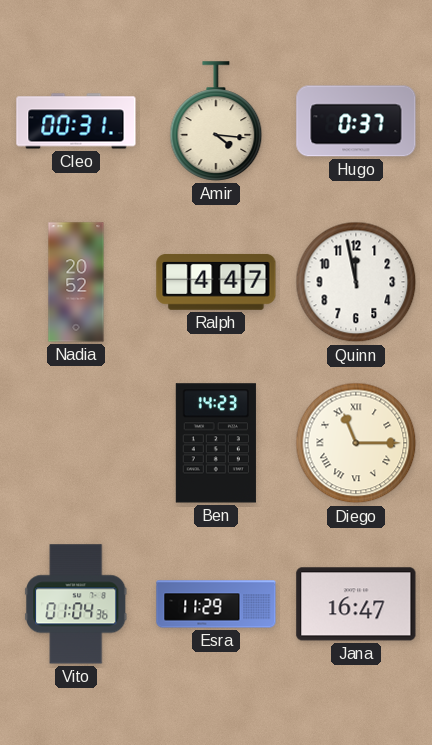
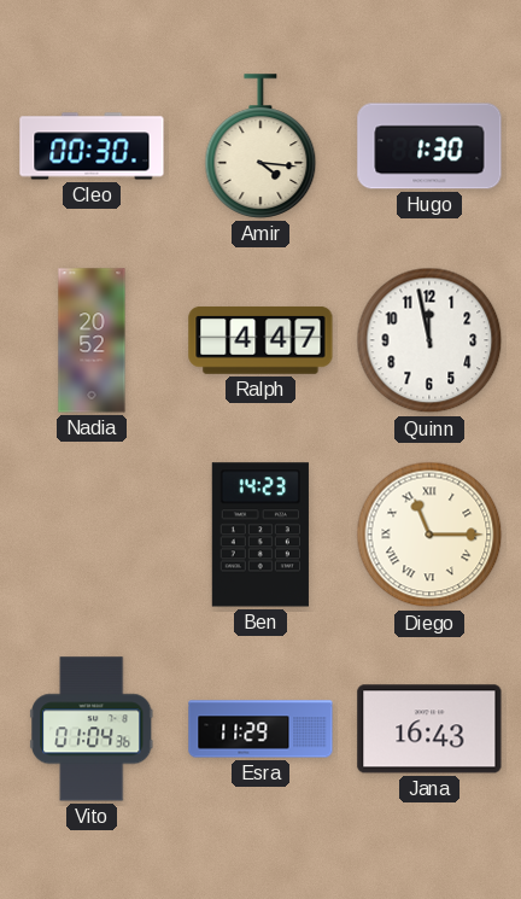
Cleo: 00:31 -> 00:30 (92, 146)
Hugo: 0:37 -> 1:30 (429, 146)
Jana: 16:47 -> 16:43 (429, 729)
